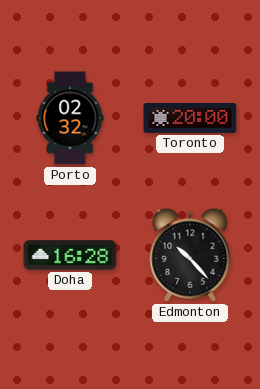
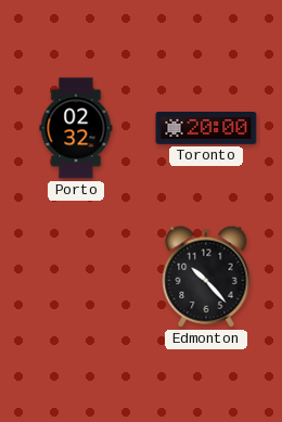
Doha: 16:28 -> none (70, 255)
